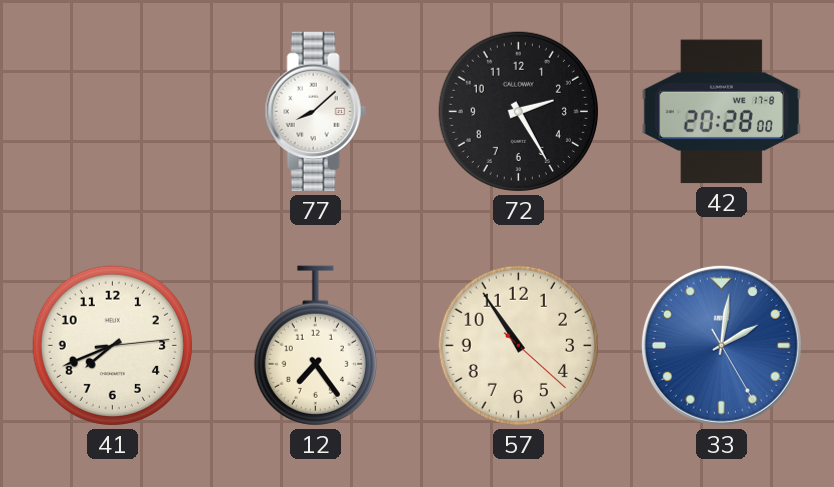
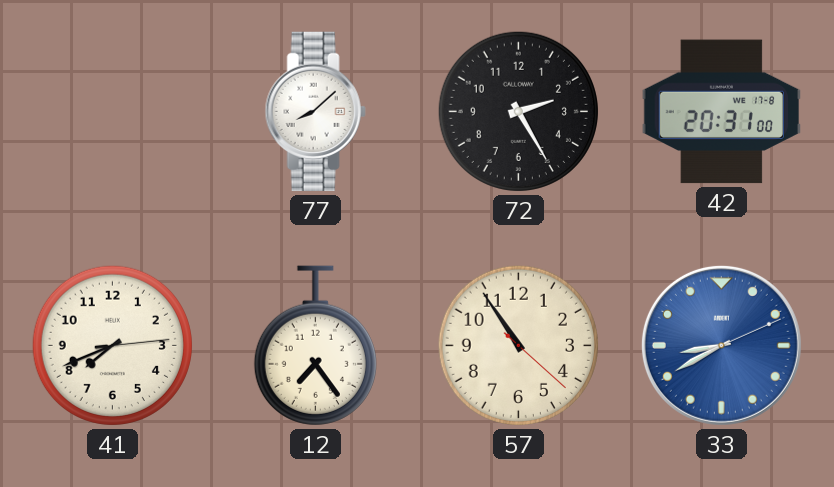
42: 20:28 -> 20:31 (722, 112)
33: 2:01 -> 8:40 (721, 345)
